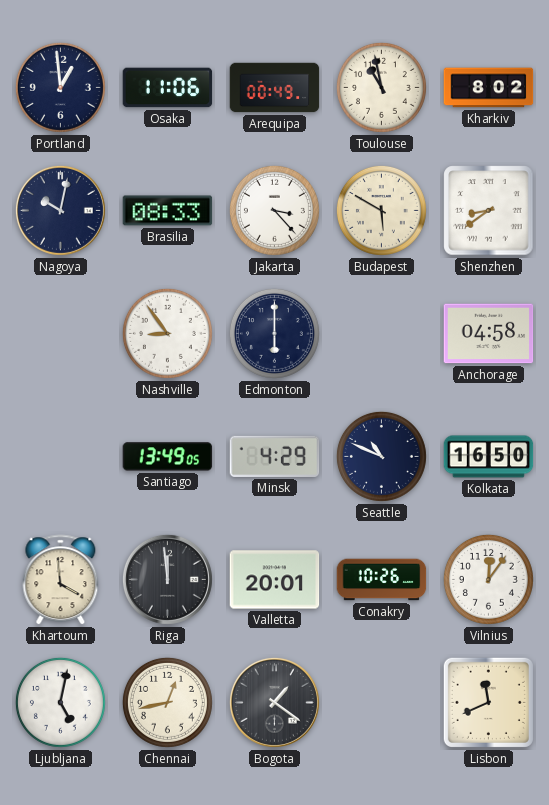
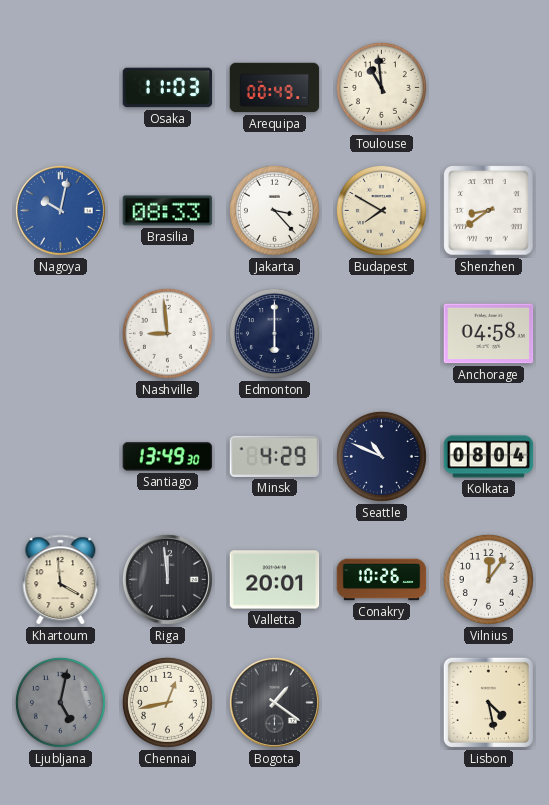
Portland: 12:59 -> none (60, 87)
Osaka: 11:06 -> 11:03 (168, 88)
Toulouse: 10:58 -> 10:59 (381, 87)
Kharkiv: 8:02 -> none (489, 88)
Nagoya dial: navy -> blue (60, 210)
Budapest: 5:50 -> 7:50 (381, 210)
Nashville: 8:54 -> 8:59 (167, 333)
Santiago: 13:49:05 -> 13:49:30 (168, 457)
Kolkata: 16:50 -> 08:04 (489, 457)
Ljubljana dial: white -> grey (60, 702)
Lisbon: 11:41 -> 4:28 (488, 702)
